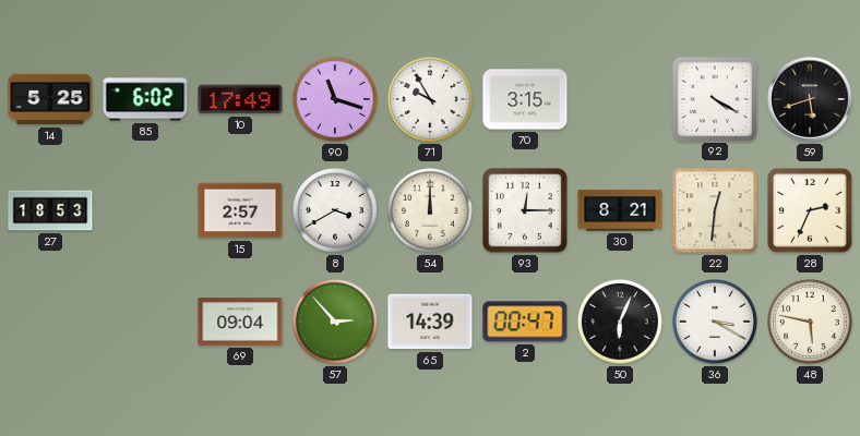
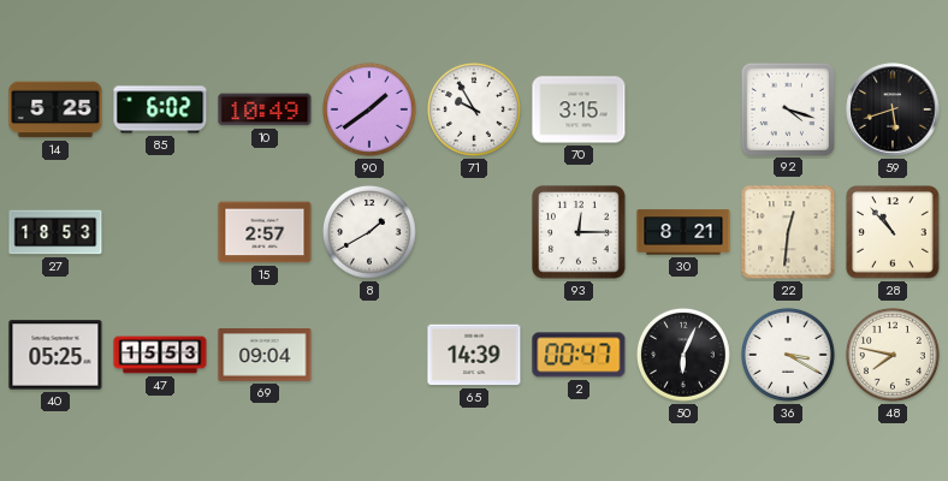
10: 17:49 -> 10:49 (265, 109)
90: 11:18 -> 1:39 (369, 109)
92: 4:20 -> 4:18 (787, 108)
8: 3:40 -> 1:40 (369, 232)
54: 12:00 -> none (430, 210)
28: 2:34 -> 10:53 (894, 233)
40: none -> 05:25 (55, 355)
47: none -> 15:53 (160, 355)
57: 2:53 -> none (335, 322)
48: 5:47 -> 7:47 (893, 355)
